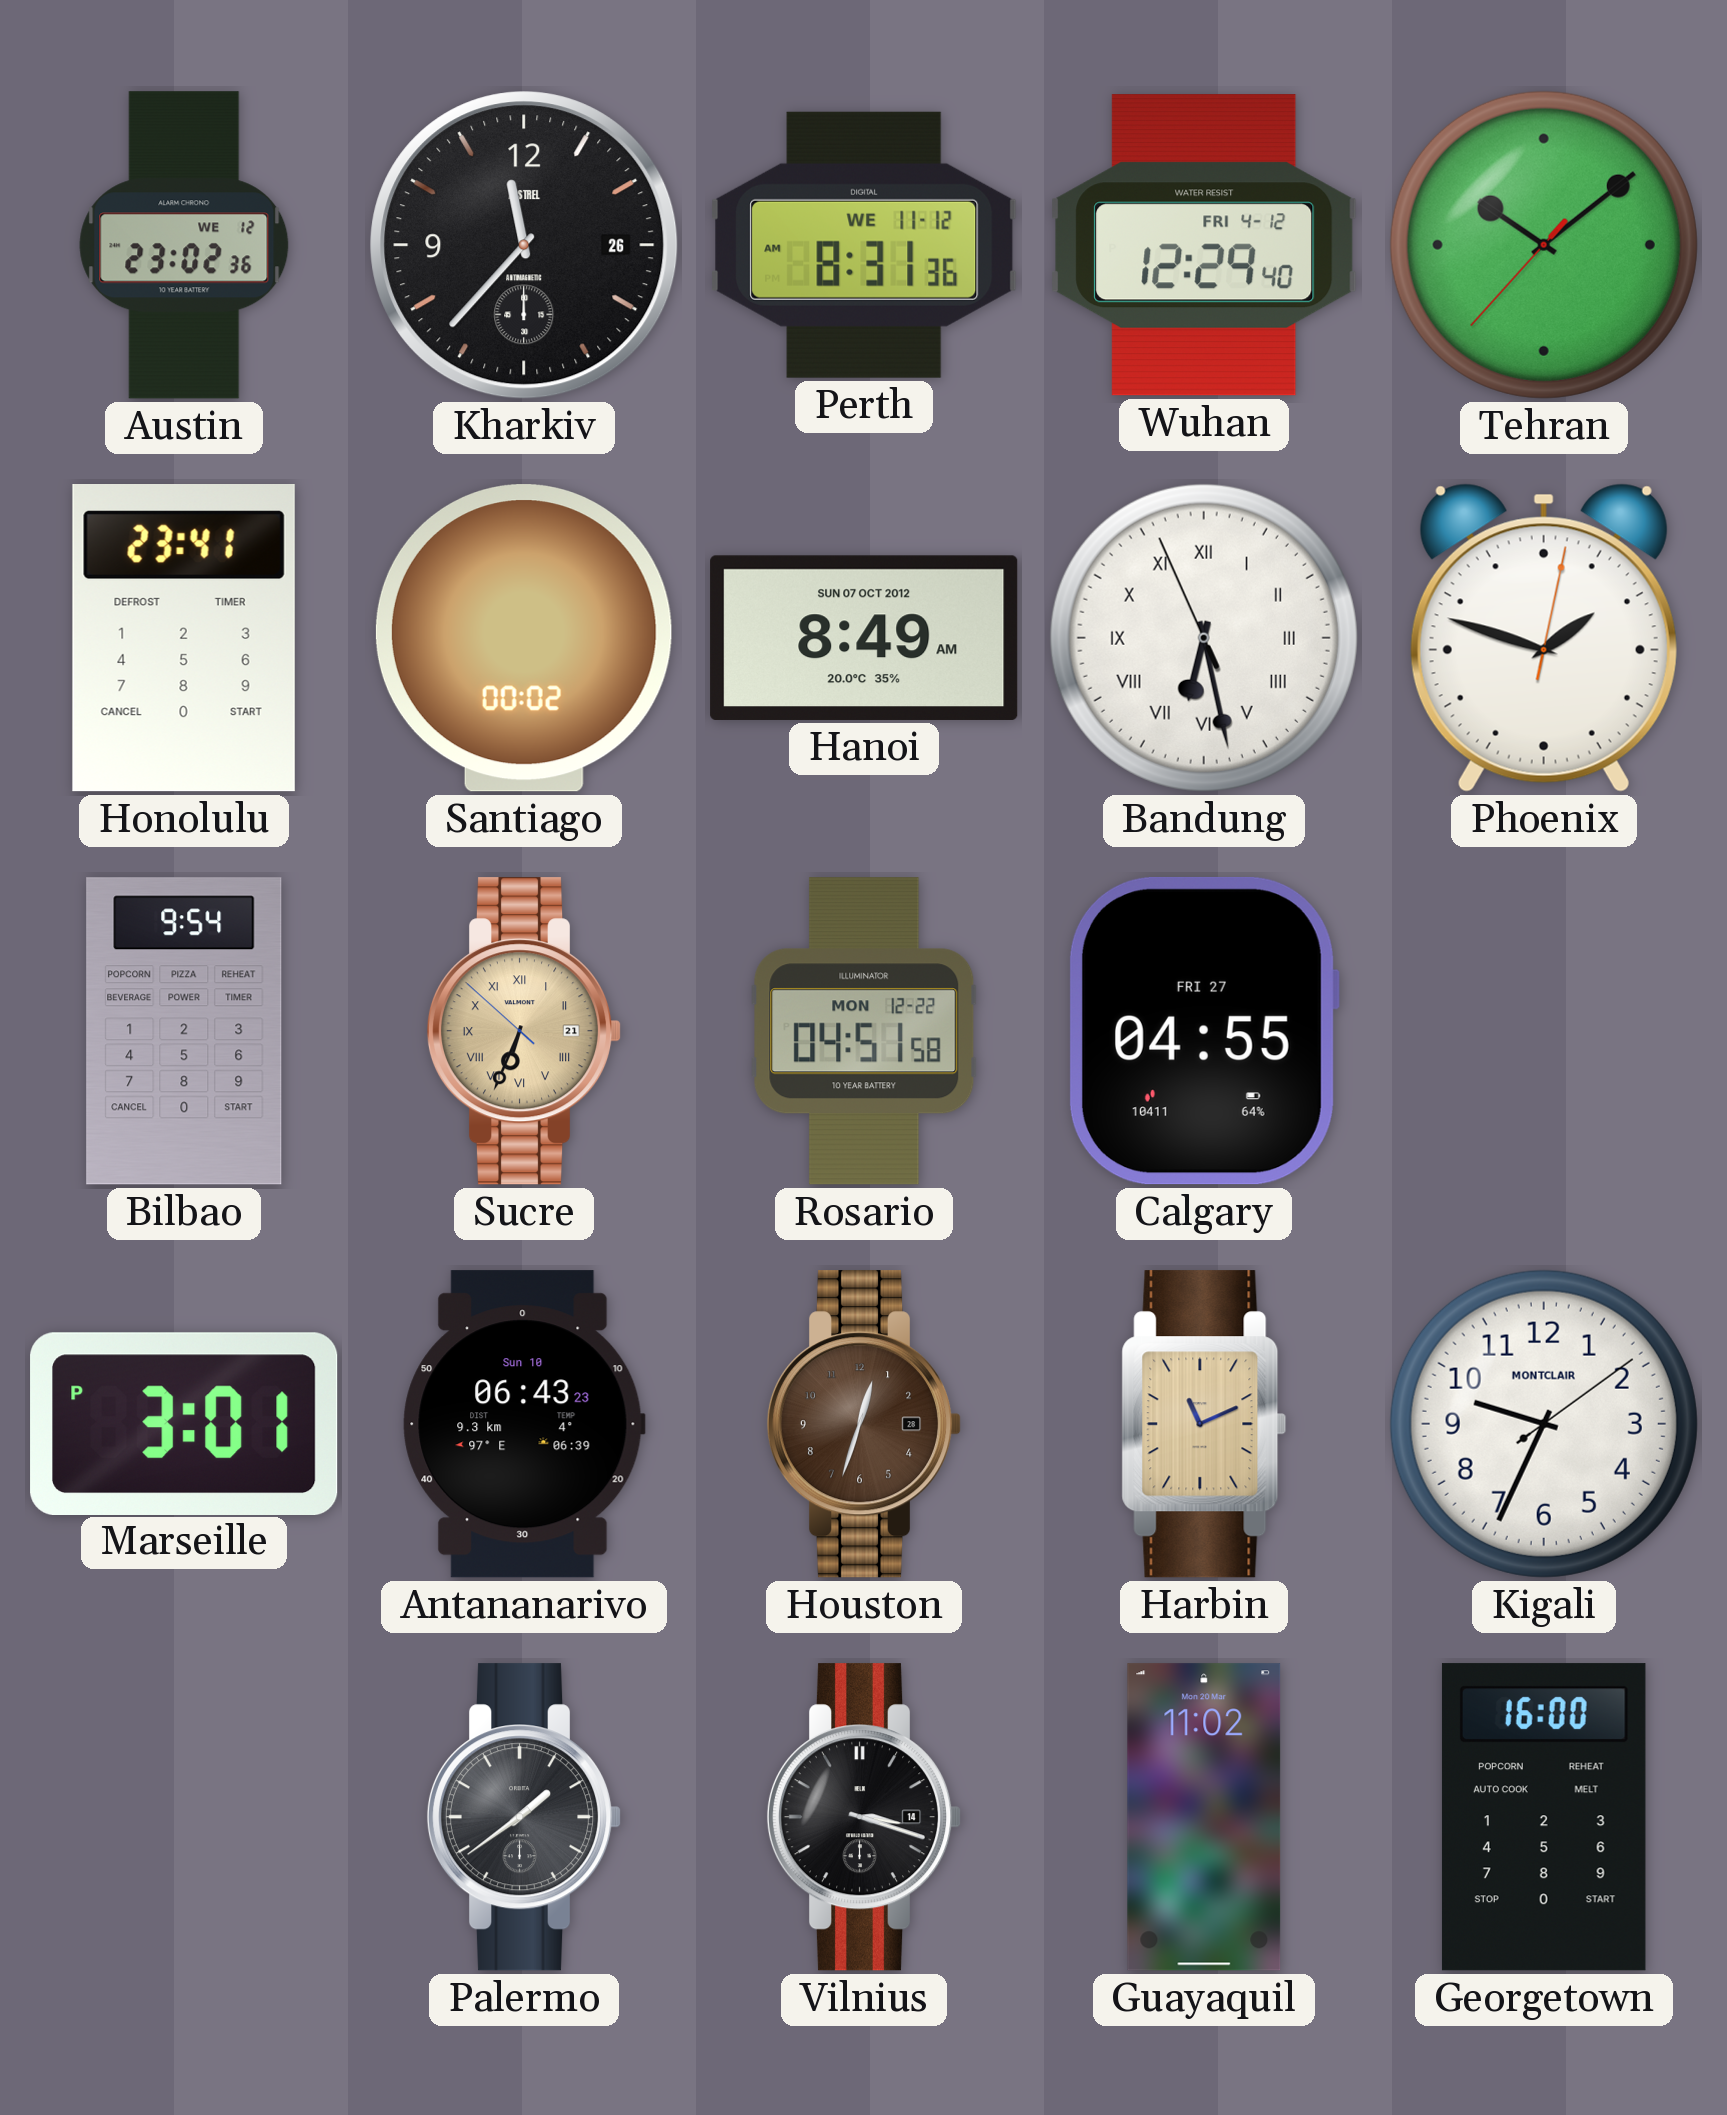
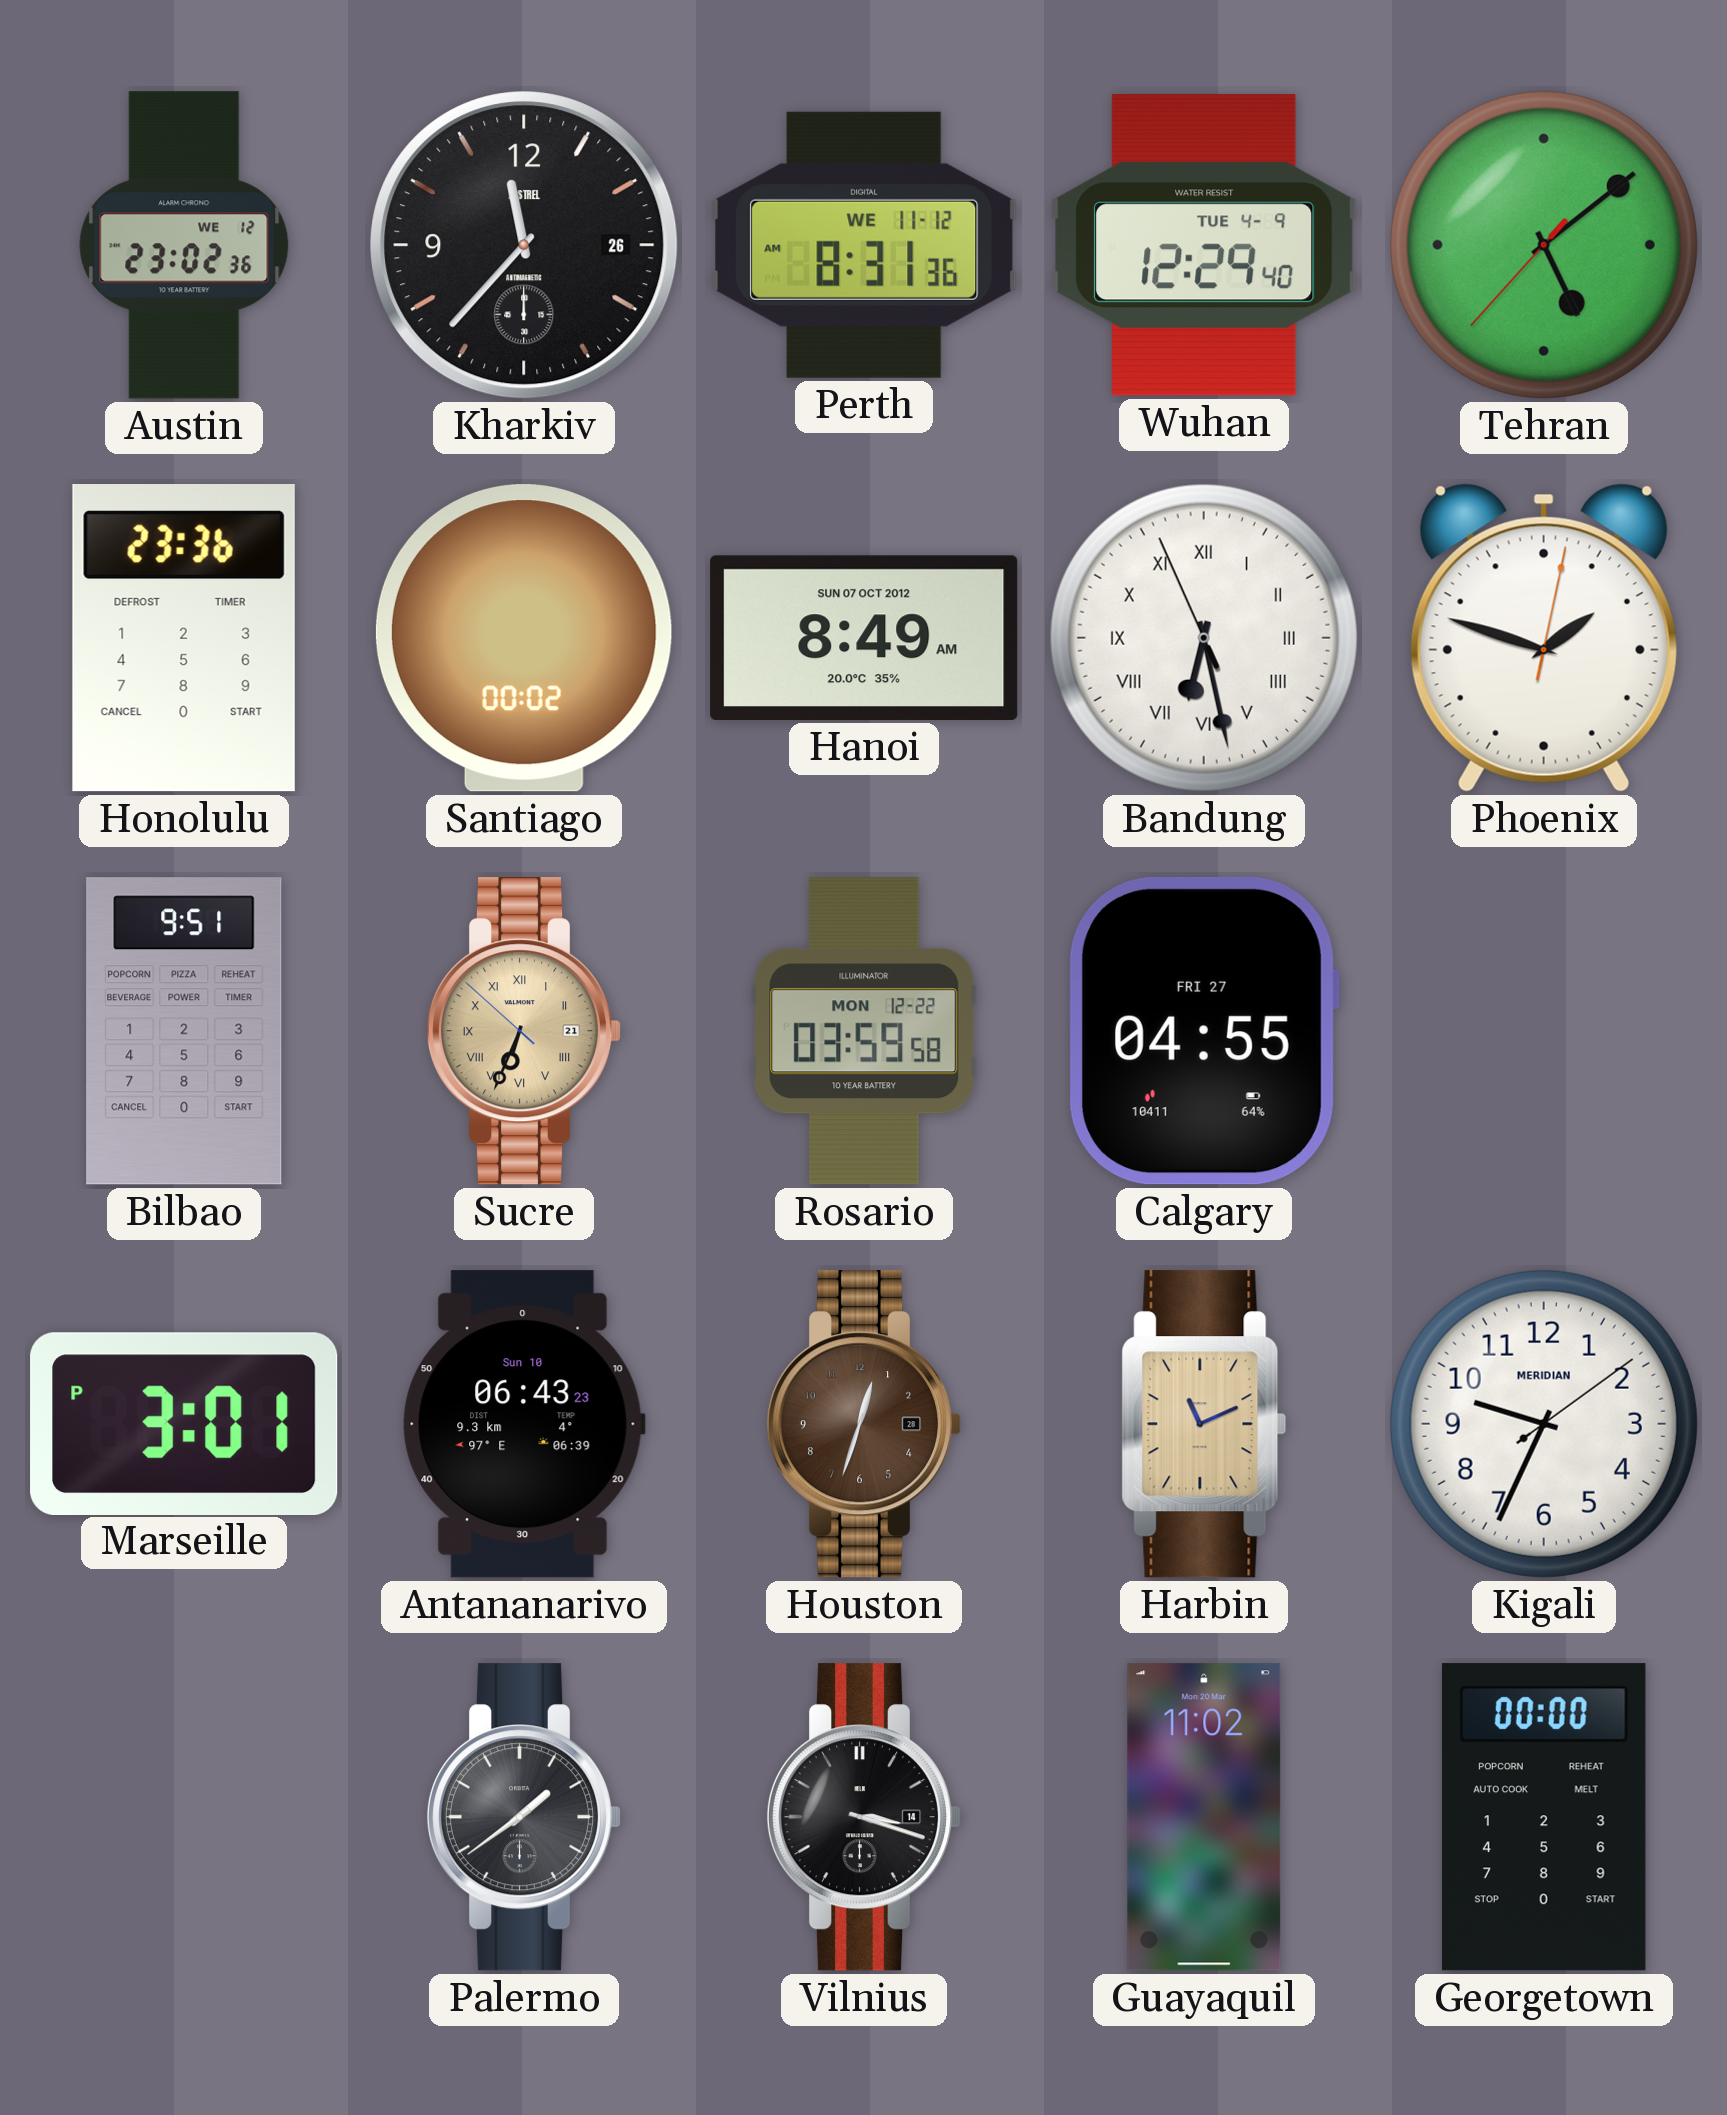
Wuhan date: FRI 4-12 -> TUE 4-9 (1204, 245)
Tehran: 10:08 -> 5:08 (1544, 245)
Honolulu: 23:41 -> 23:36 (184, 639)
Bilbao: 9:54 -> 9:51 (184, 1031)
Rosario: 04:51 -> 03:59 (864, 1031)
Kigali brand: MONTCLAIR -> MERIDIAN (1544, 1424)
Georgetown: 16:00 -> 00:00 (1544, 1817)
